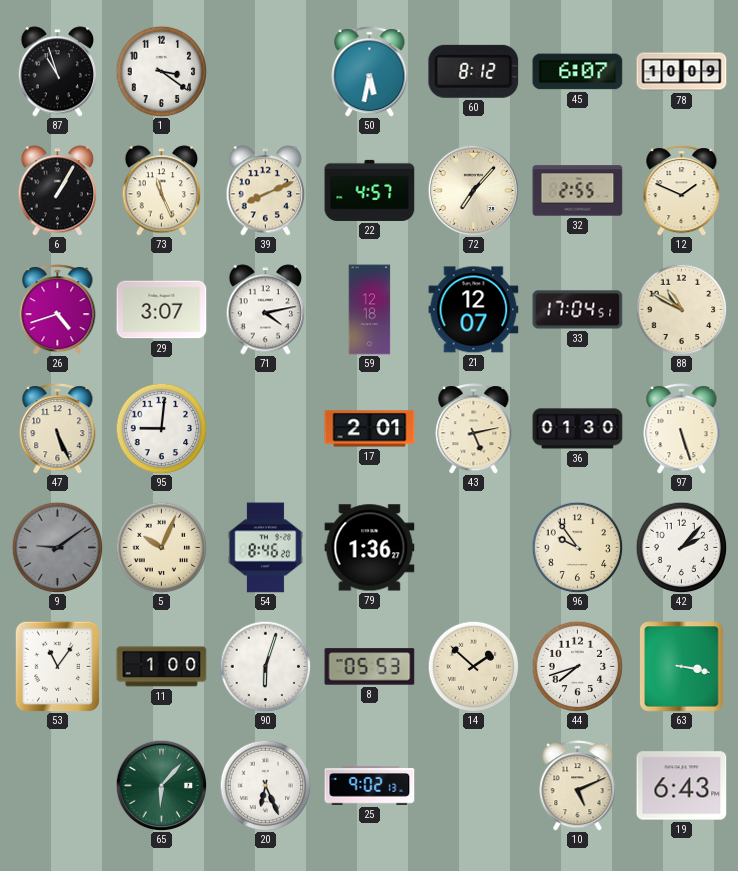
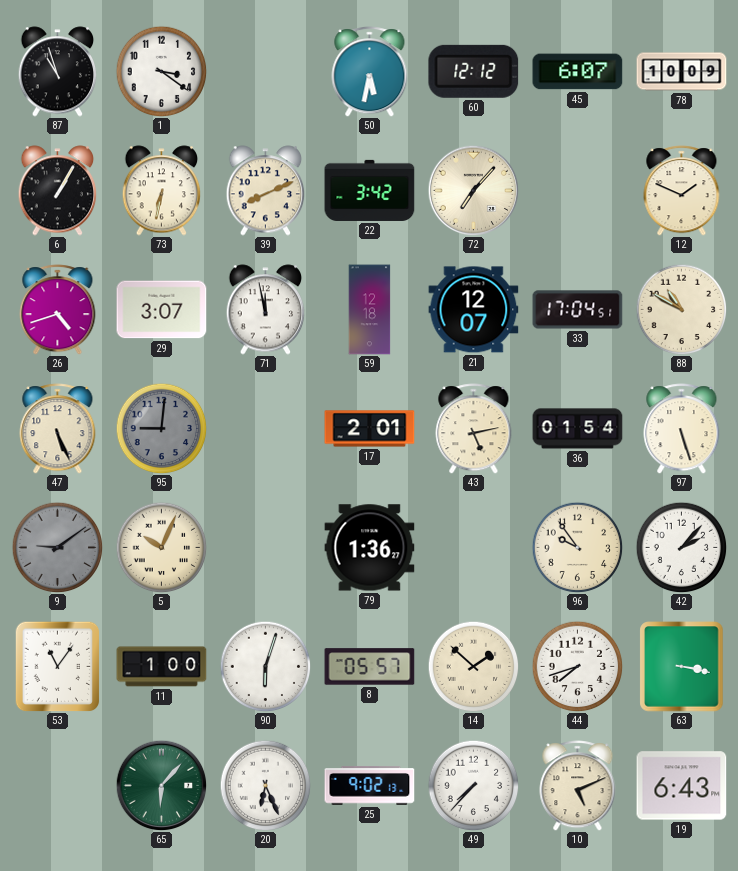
60: 8:12 -> 12:12 (474, 71)
73: 11:26 -> 6:32 (162, 191)
22: 4:57 -> 3:42 (370, 190)
32: 2:55 -> none (578, 191)
71: 4:13 -> 11:58 (266, 310)
95 dial: white -> grey (161, 428)
36: 01:30 -> 01:54 (578, 429)
54: 8:46 -> none (265, 548)
8: 05:53 -> 05:57 (370, 667)
49: none -> 7:37 (473, 785)
